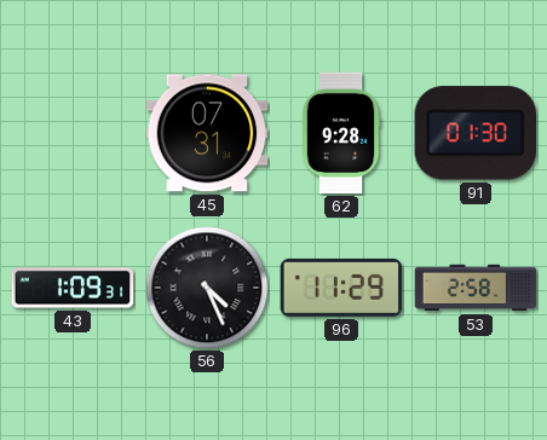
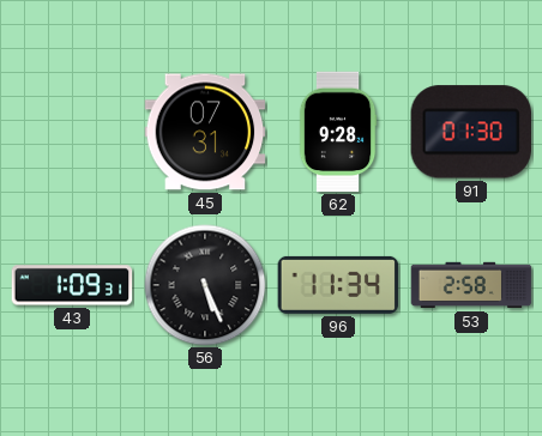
56: 4:26 -> 5:26 (205, 285)
96: 11:29 -> 11:34 (338, 285)
